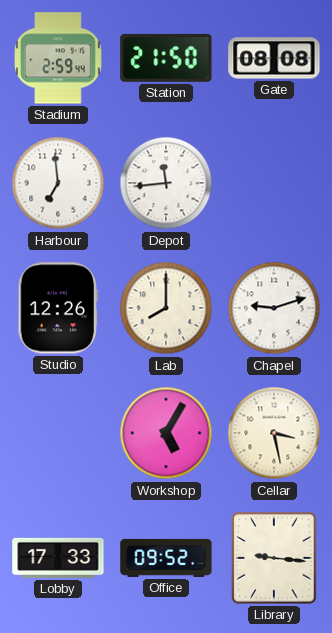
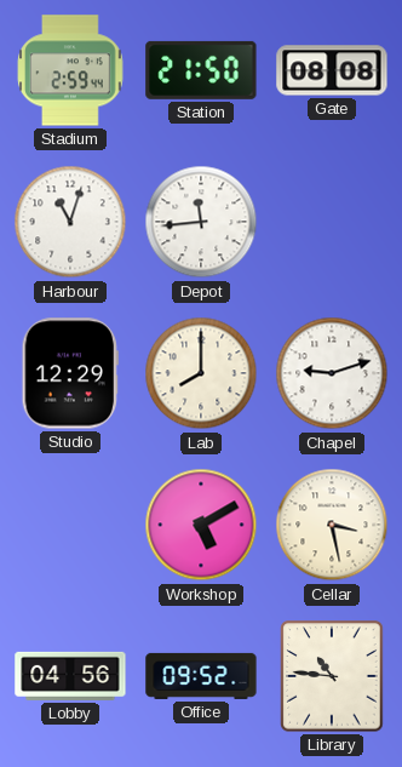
Harbour: 6:59 -> 11:03 (70, 222)
Studio: 12:26 -> 12:29 (70, 373)
Workshop: 5:05 -> 5:10 (201, 525)
Lobby: 17:33 -> 04:56 (70, 676)
Library: 9:16 -> 10:46 (332, 676)
